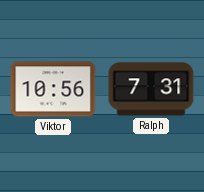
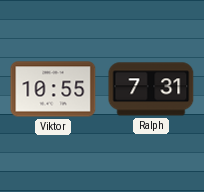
Viktor: 10:56 -> 10:55 (53, 89)
